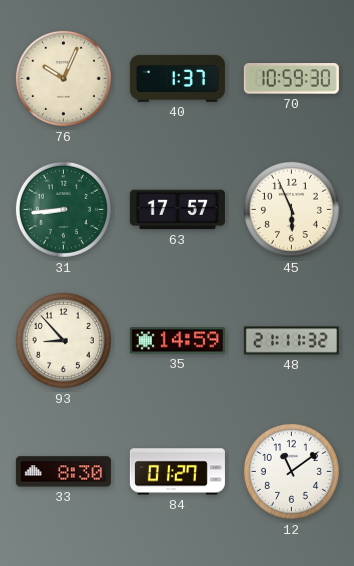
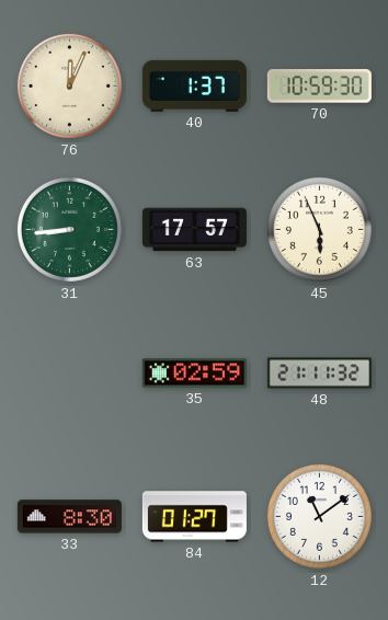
76: 10:04 -> 12:04 (69, 85)
93: 8:53 -> none (63, 340)
35: 14:59 -> 02:59 (194, 374)
